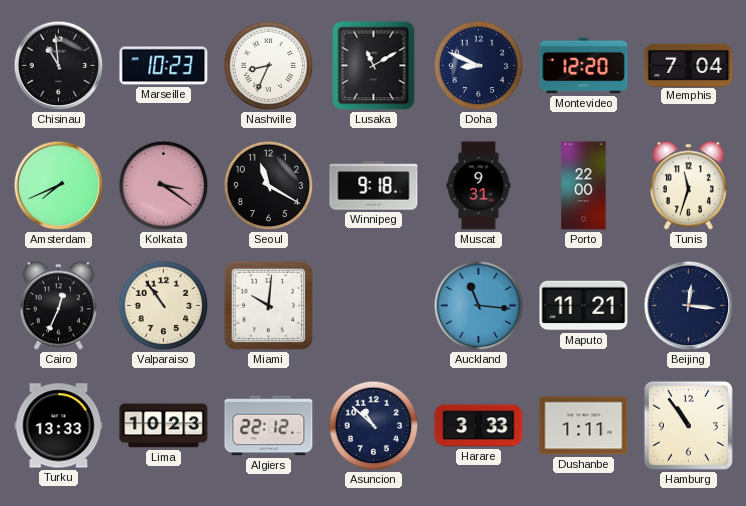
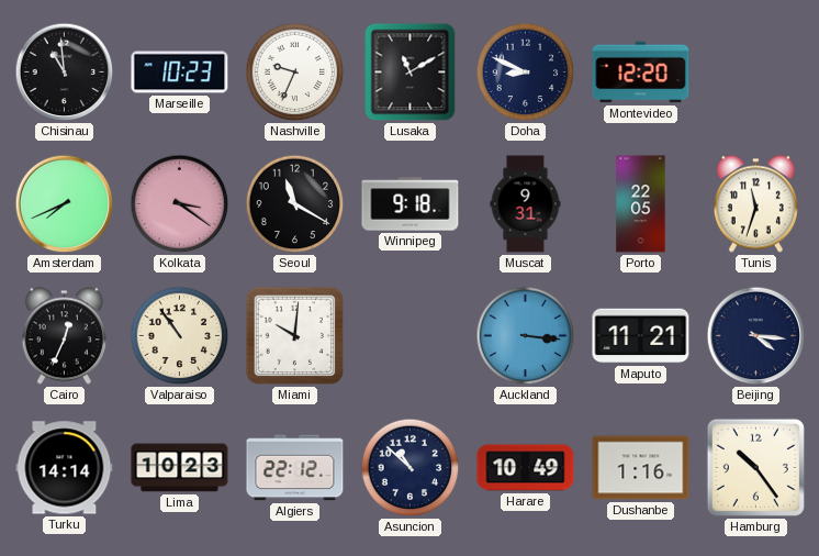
Nashville: 8:34 -> 9:34 (295, 73)
Memphis: 7:04 -> none (689, 65)
Porto: 22:00 -> 22:05 (641, 204)
Auckland: 11:16 -> 3:16 (526, 336)
Beijing: 12:16 -> 4:16 (756, 336)
Turku: 13:33 -> 14:14 (65, 468)
Harare: 3:33 -> 10:49 (526, 468)
Dushanbe: 1:11 -> 1:16 (641, 468)
Hamburg: 10:54 -> 10:24 (755, 467)
